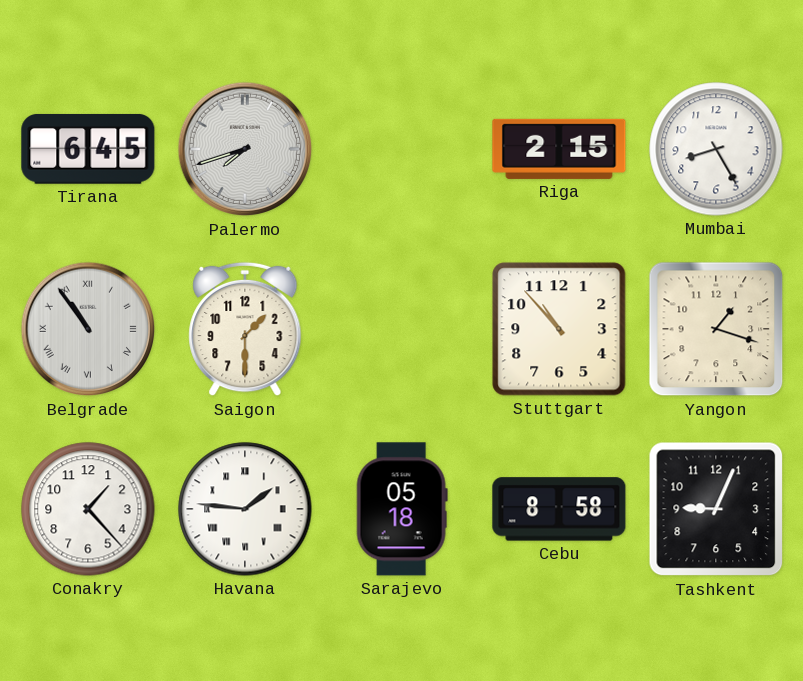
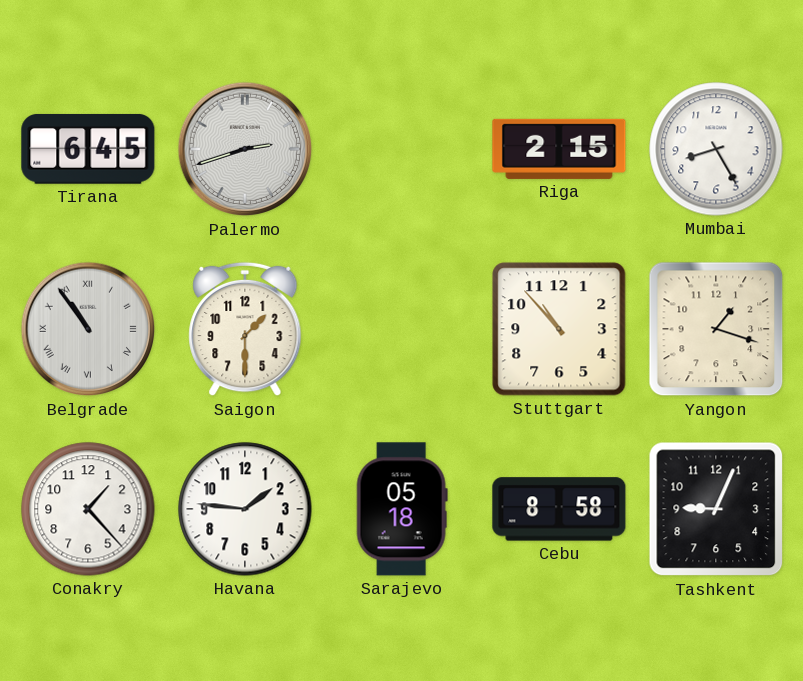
Palermo: 7:42 -> 2:42 (245, 149)
Havana numerals: Roman -> Arabic (245, 509)
